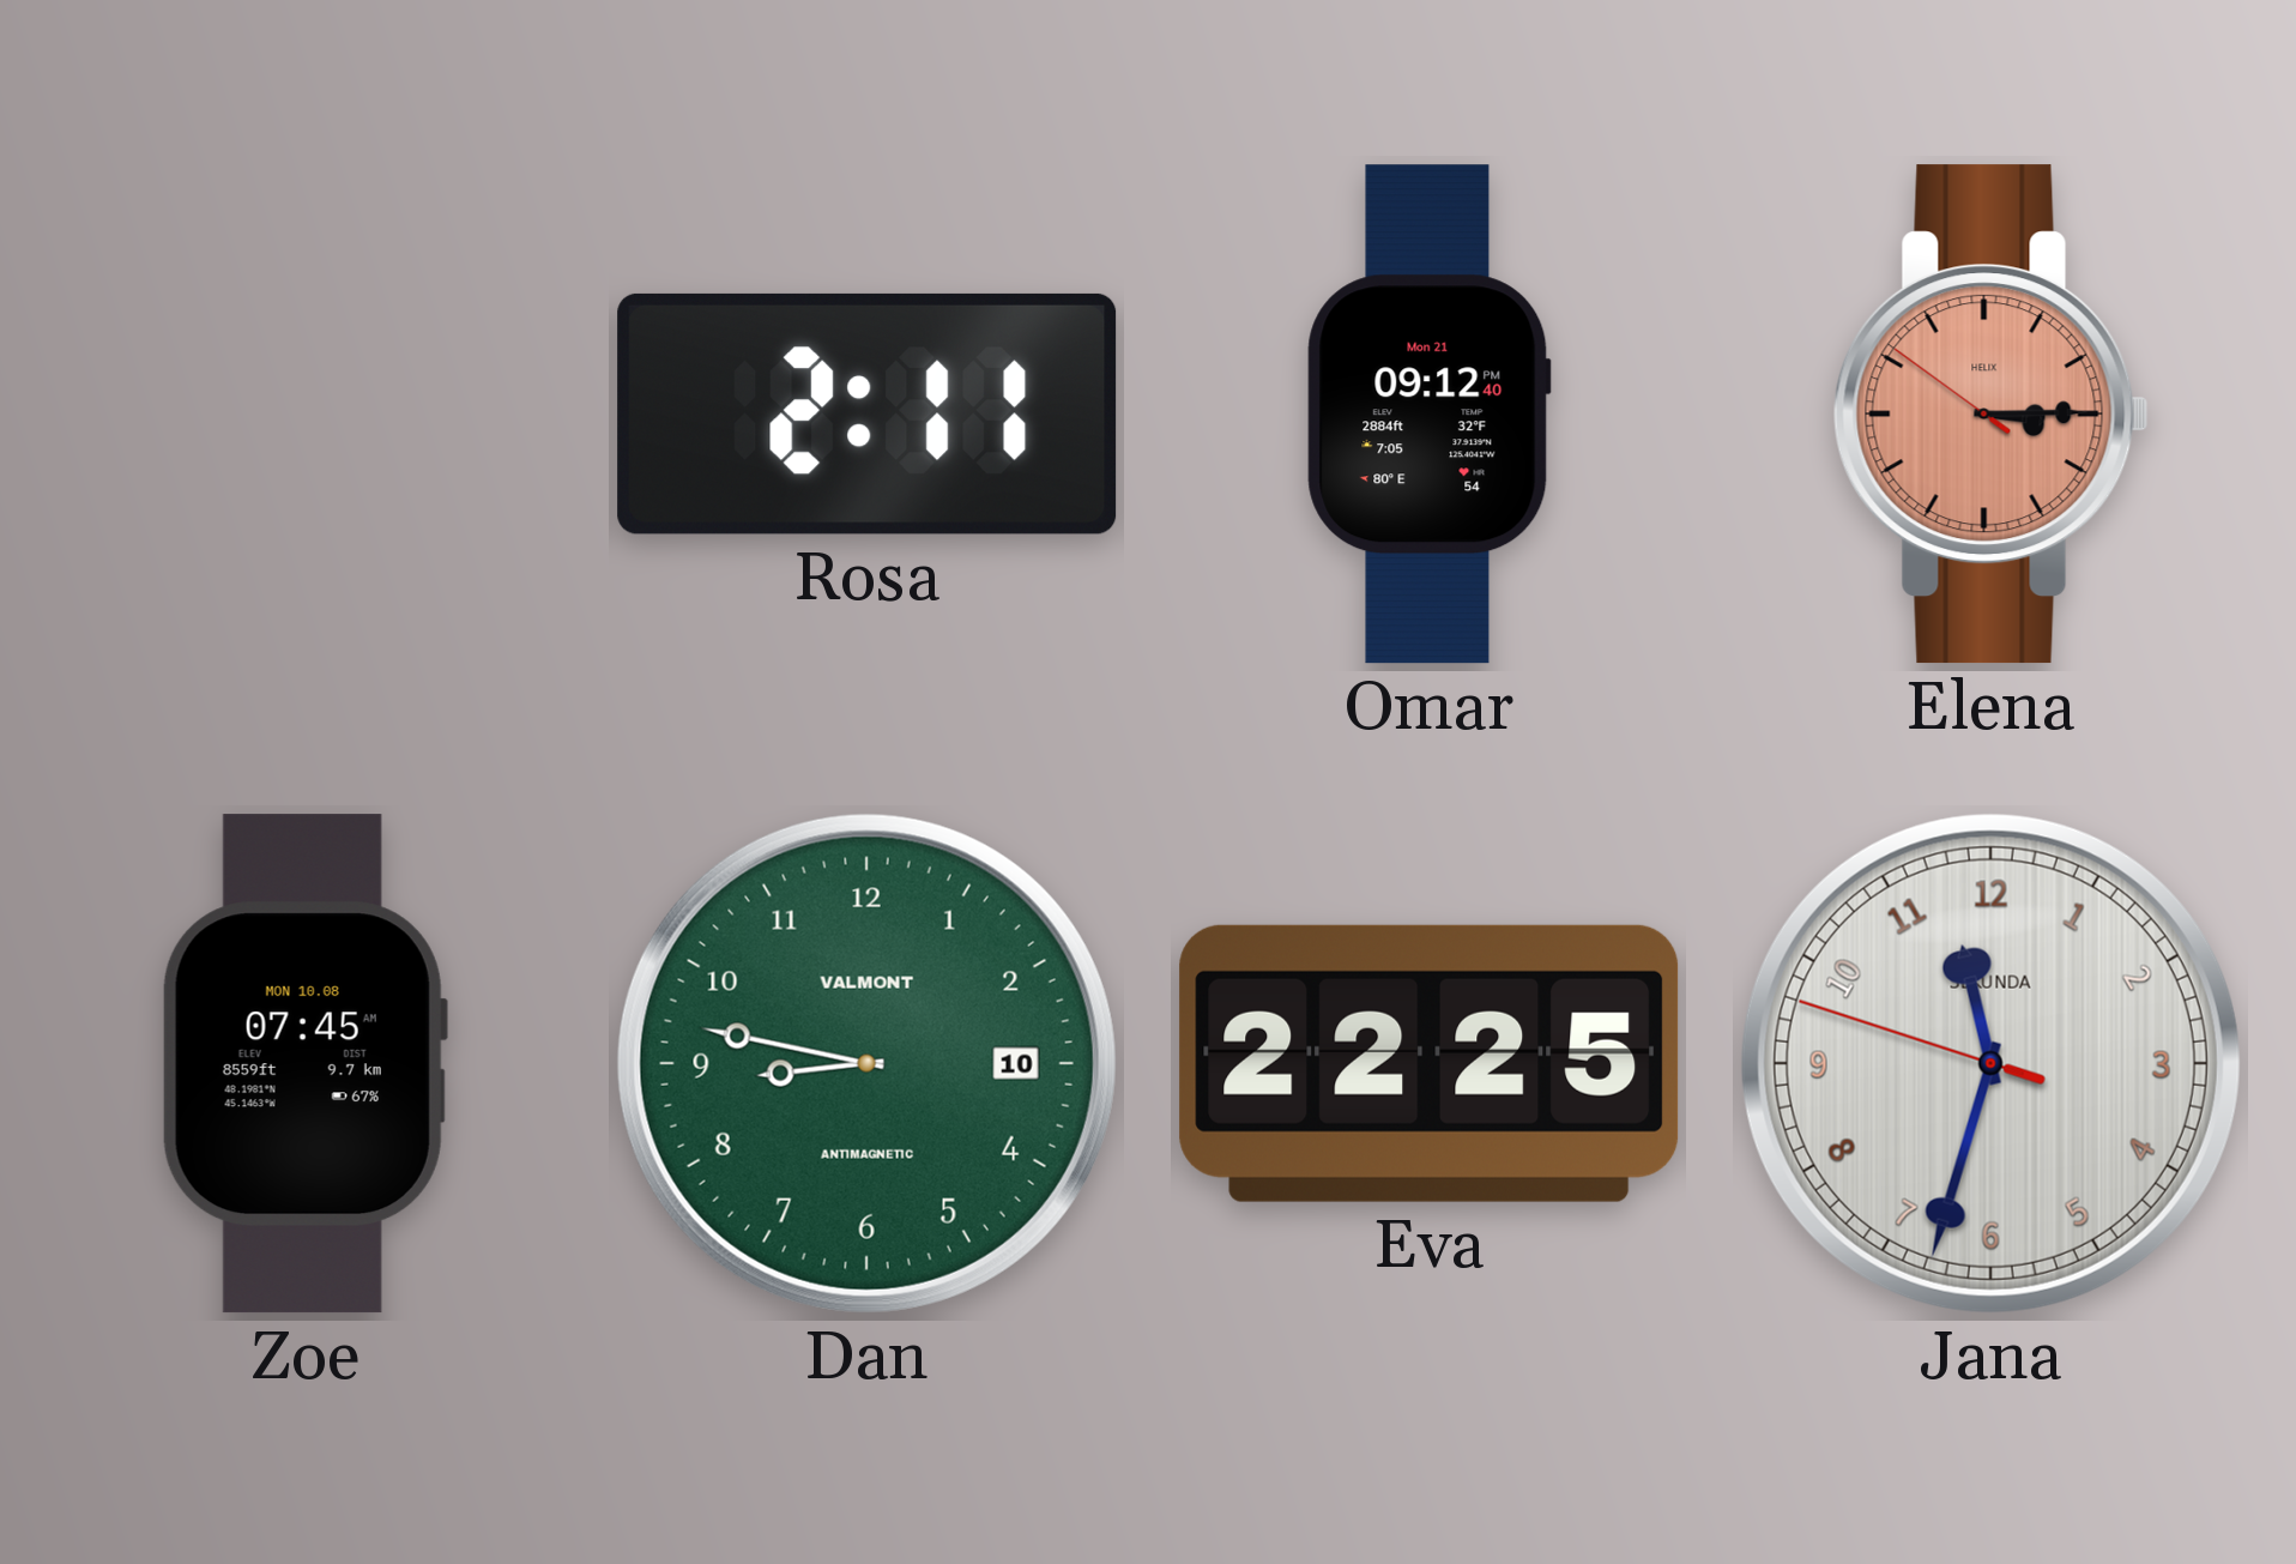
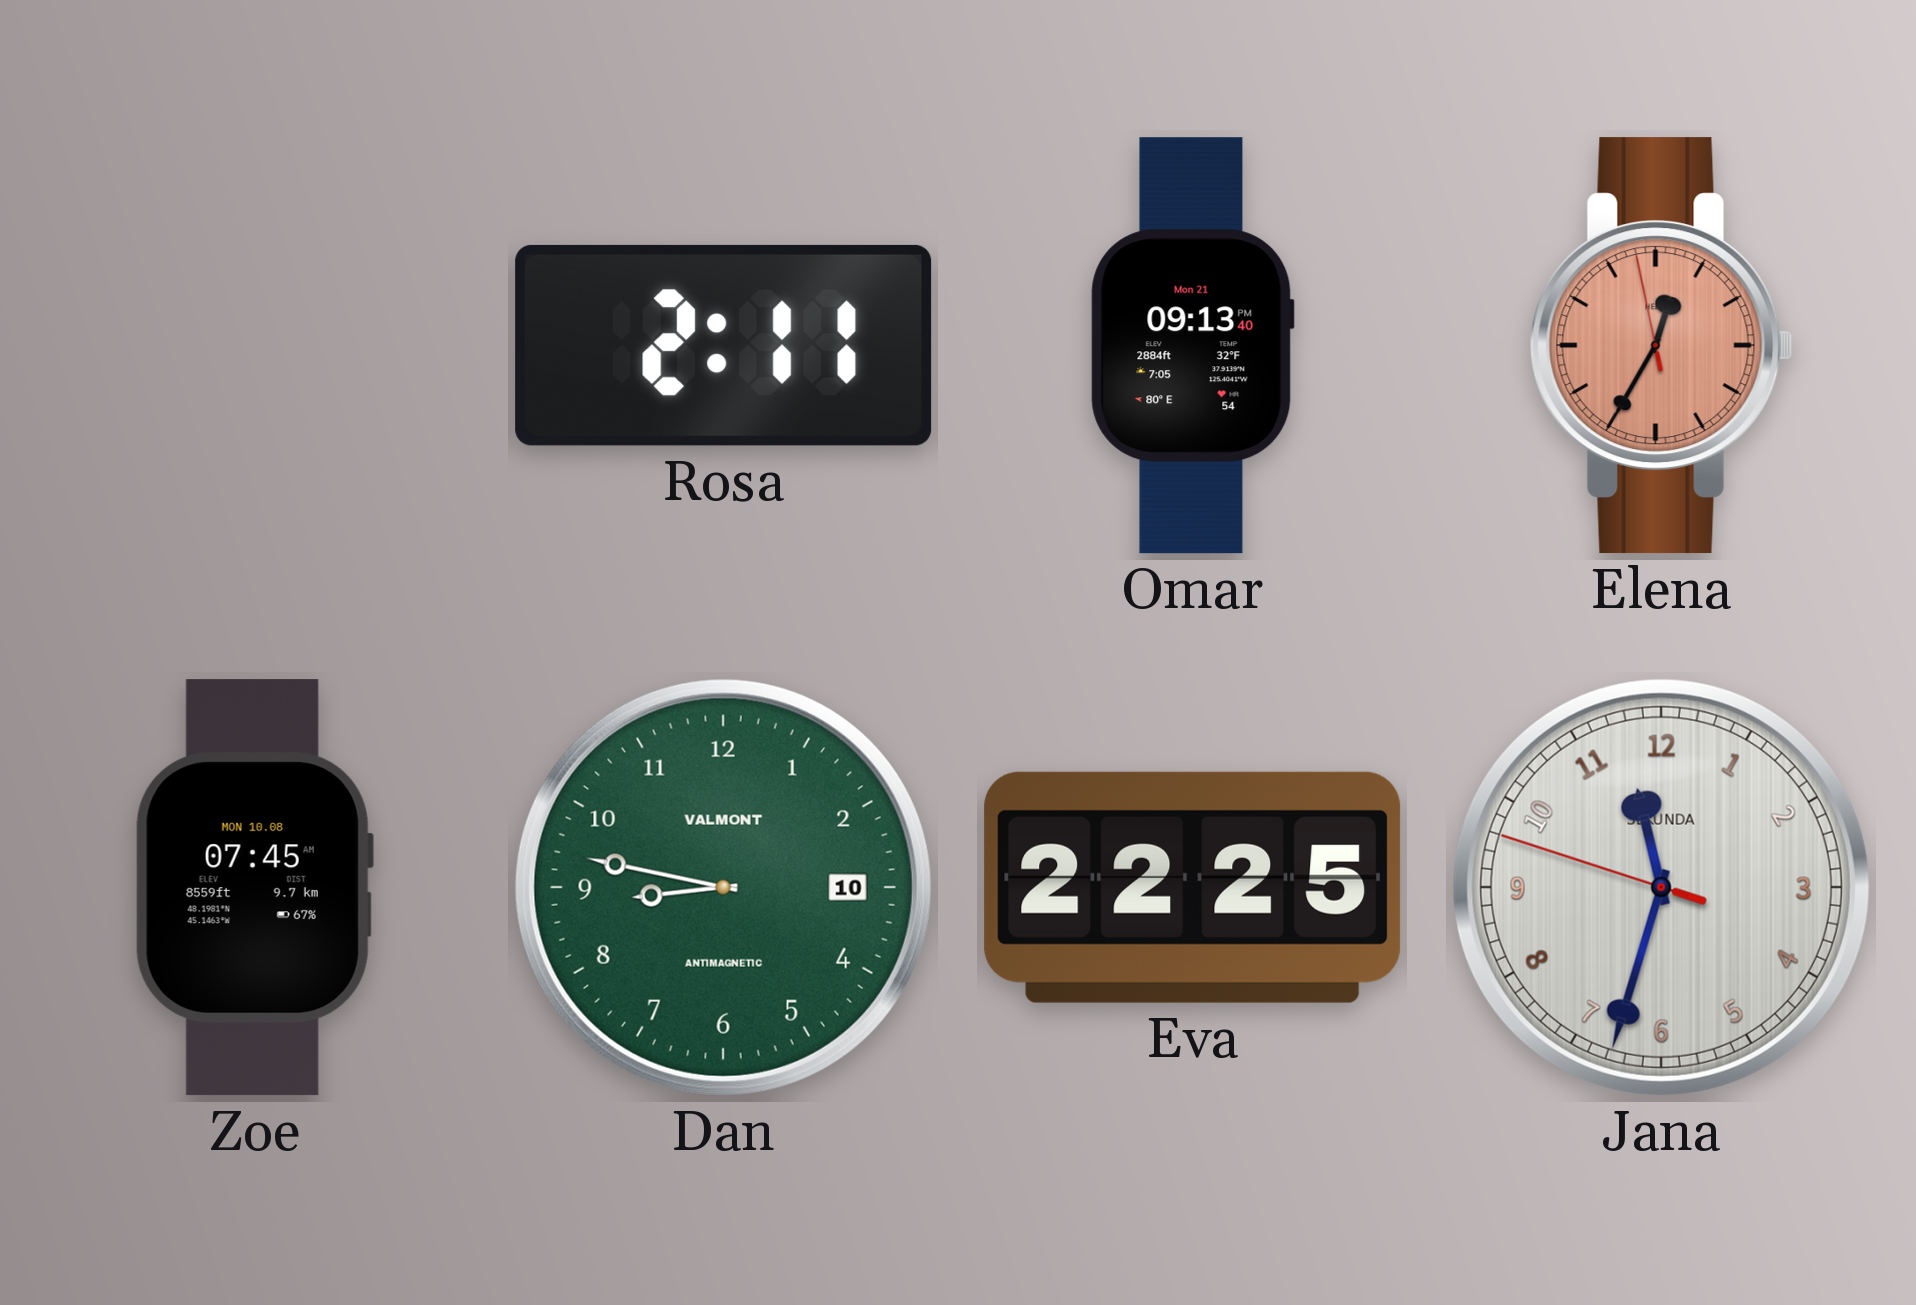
Omar: 09:12 -> 09:13 (1192, 346)
Elena: 3:14 -> 12:34 (1661, 346)
